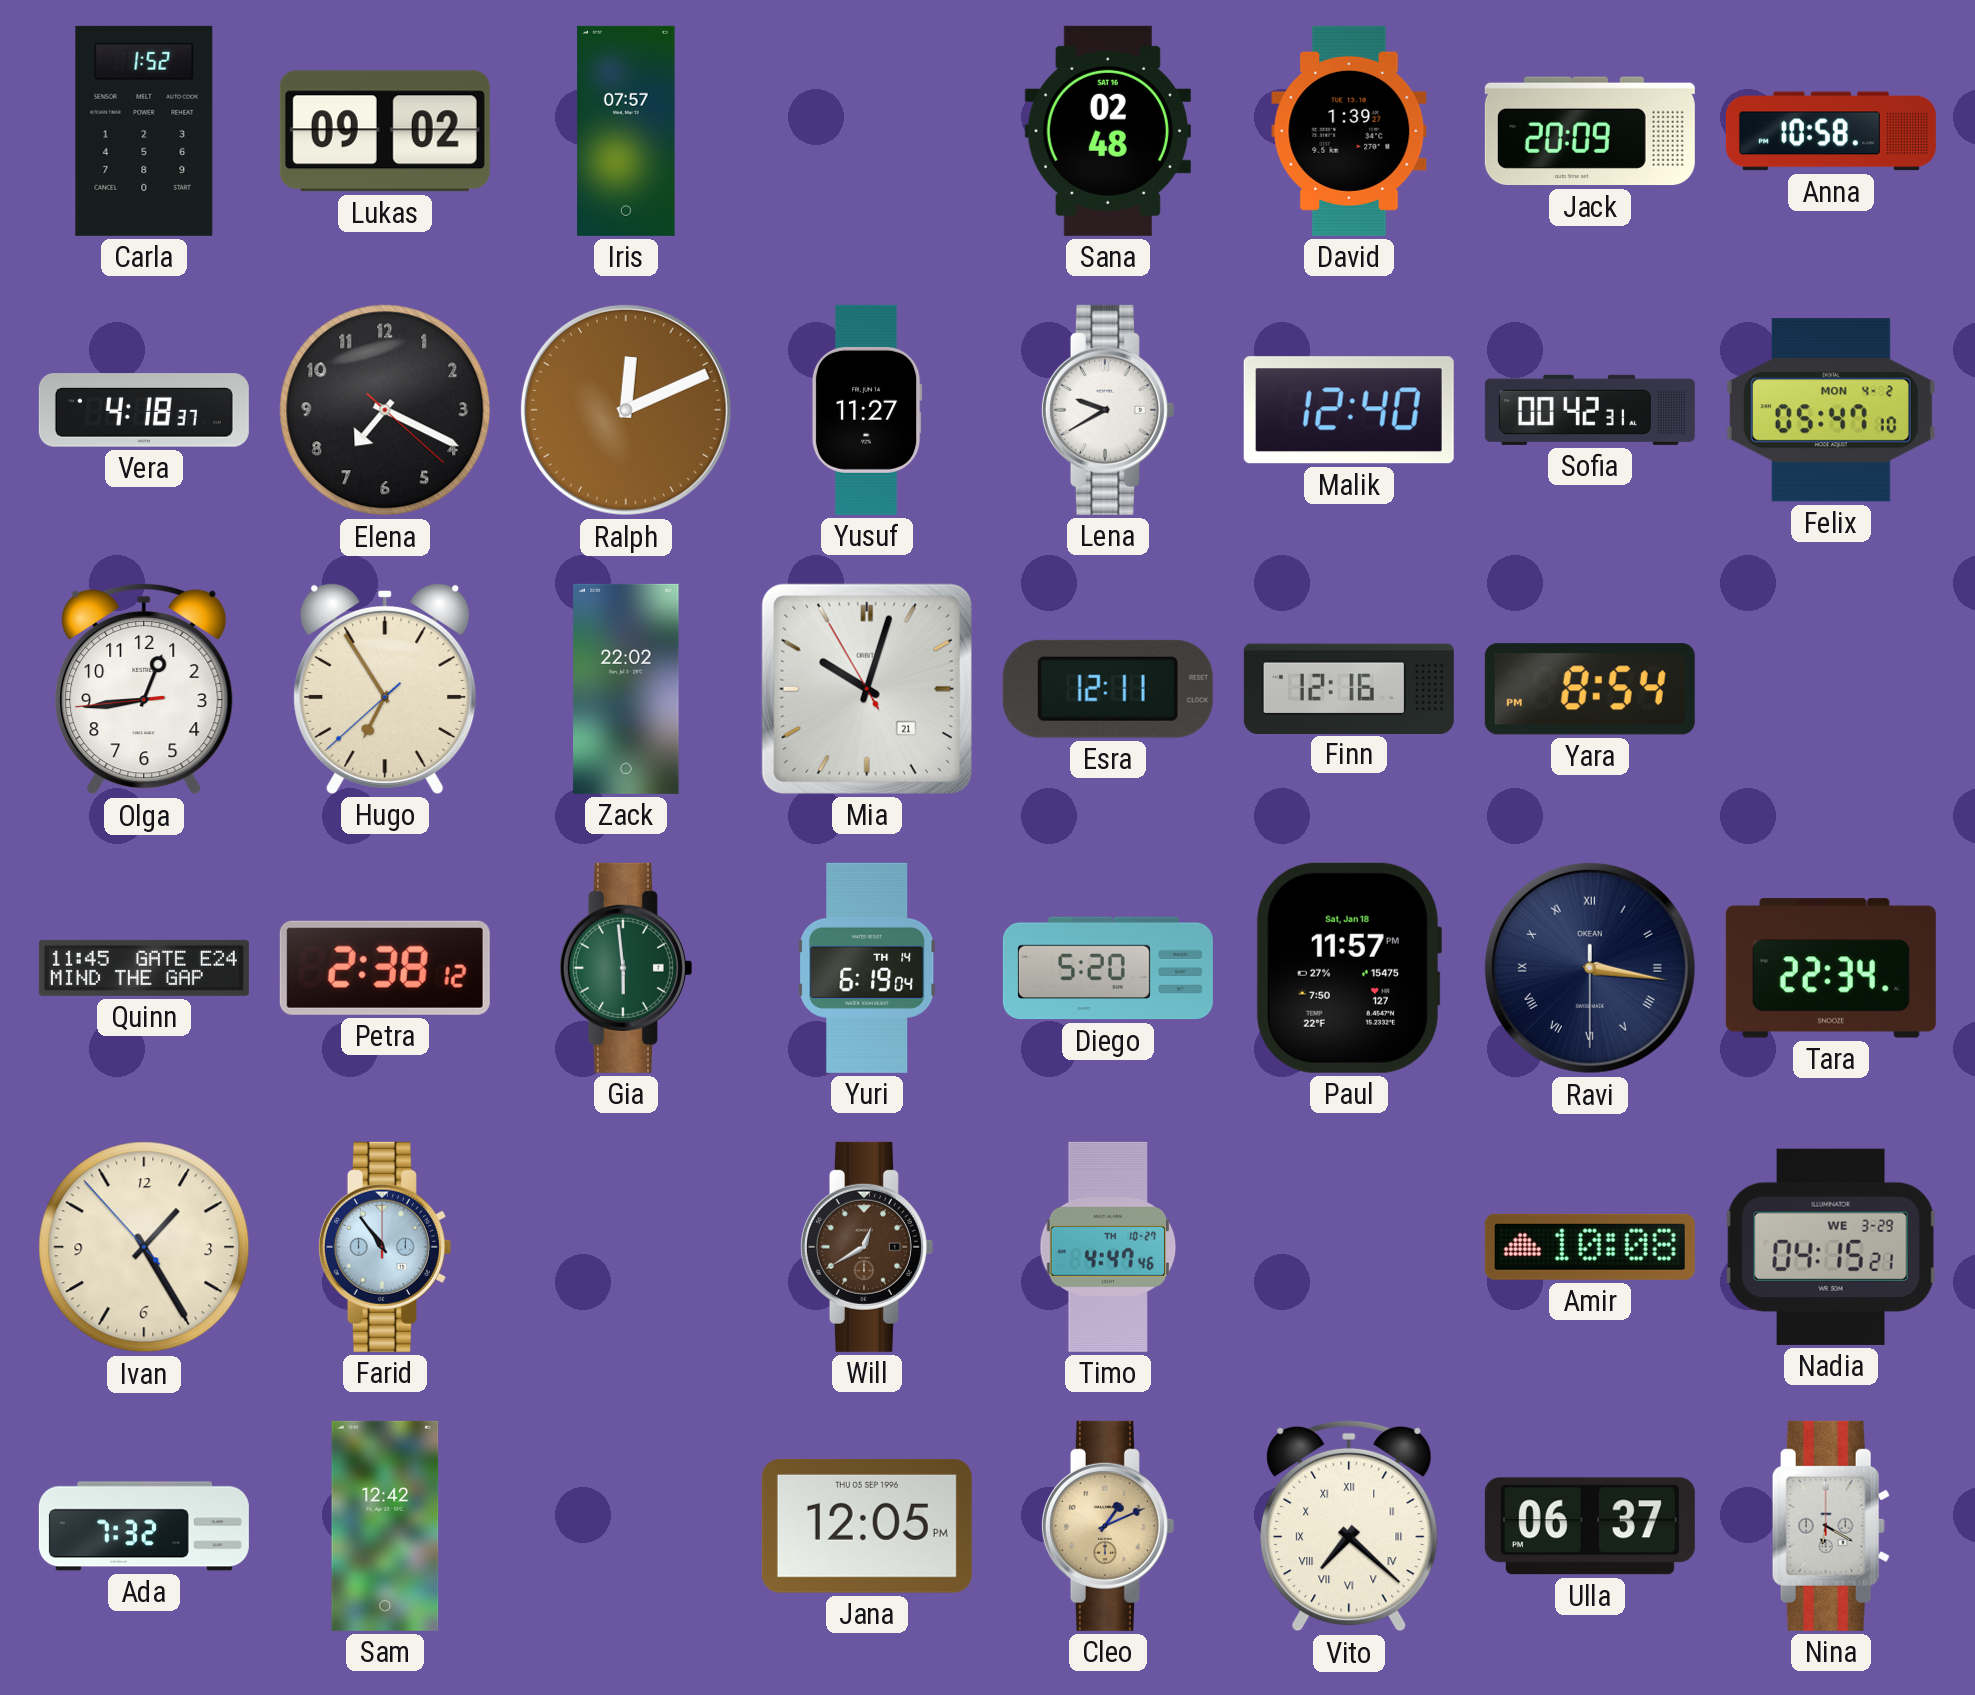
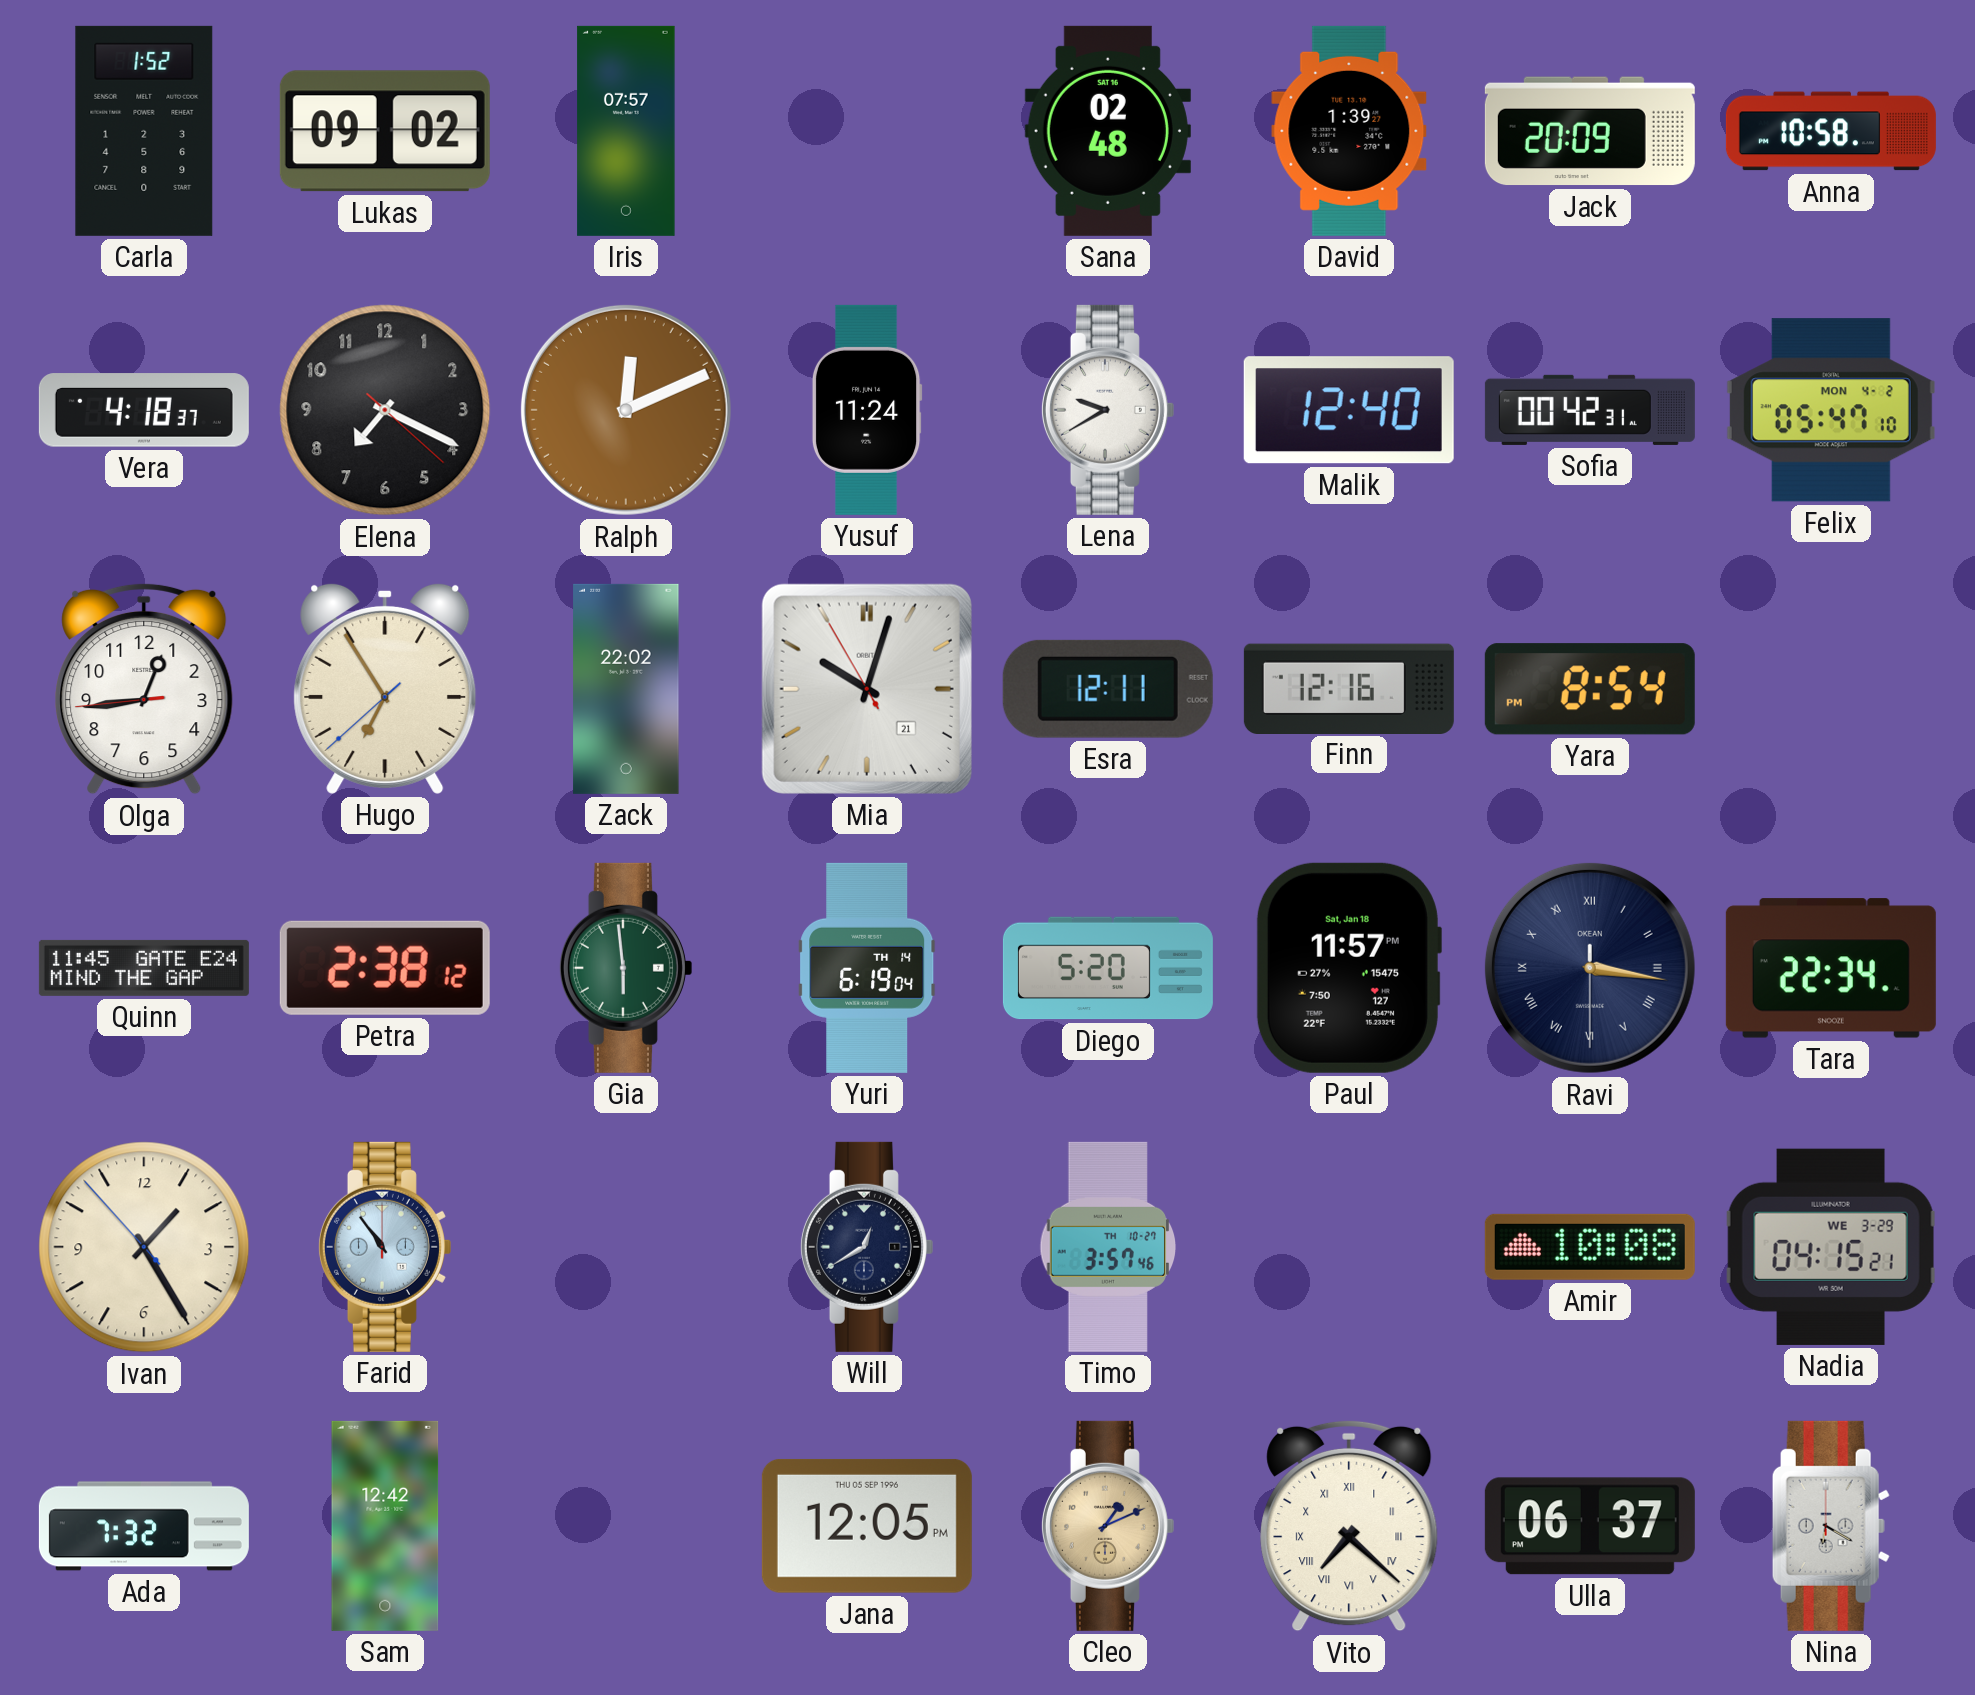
Yusuf: 11:27 -> 11:24 (867, 410)
Will dial: brown -> navy (866, 1247)
Timo: 4:47 -> 3:57 (1108, 1247)
